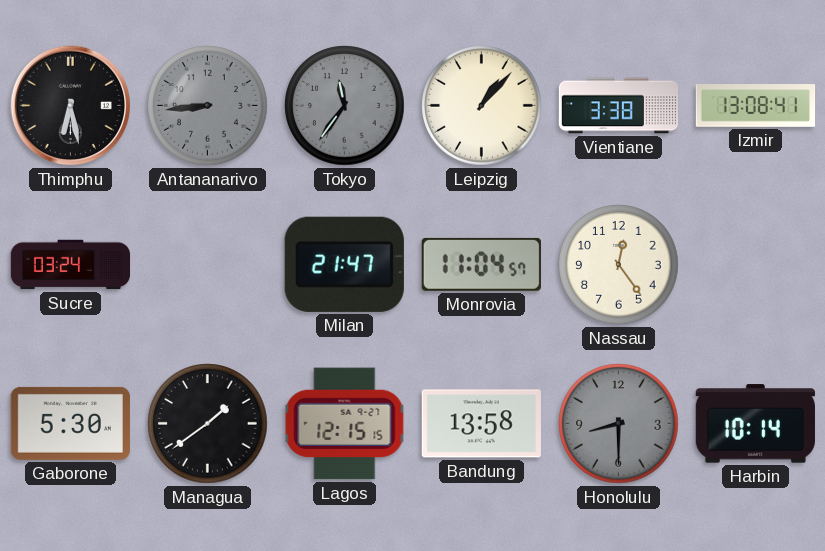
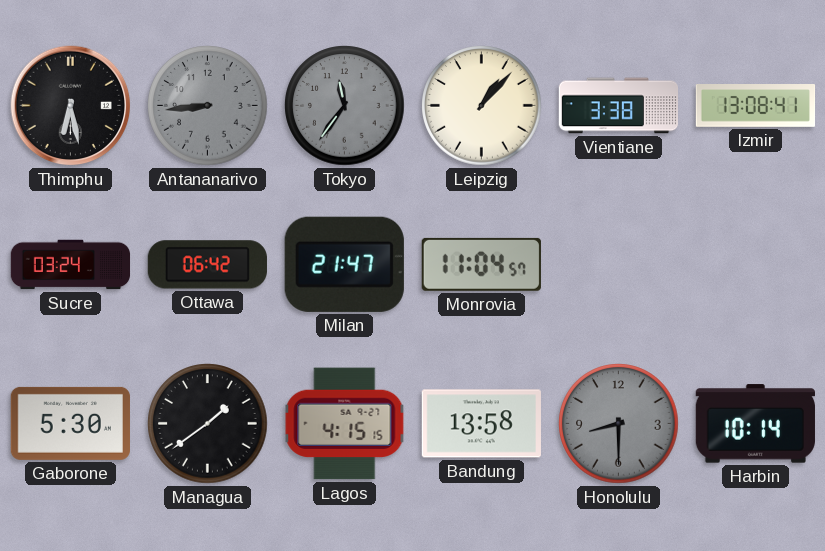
Ottawa: none -> 06:42 (207, 265)
Nassau: 12:24 -> none (619, 265)
Lagos: 12:15 -> 4:15 (345, 424)
